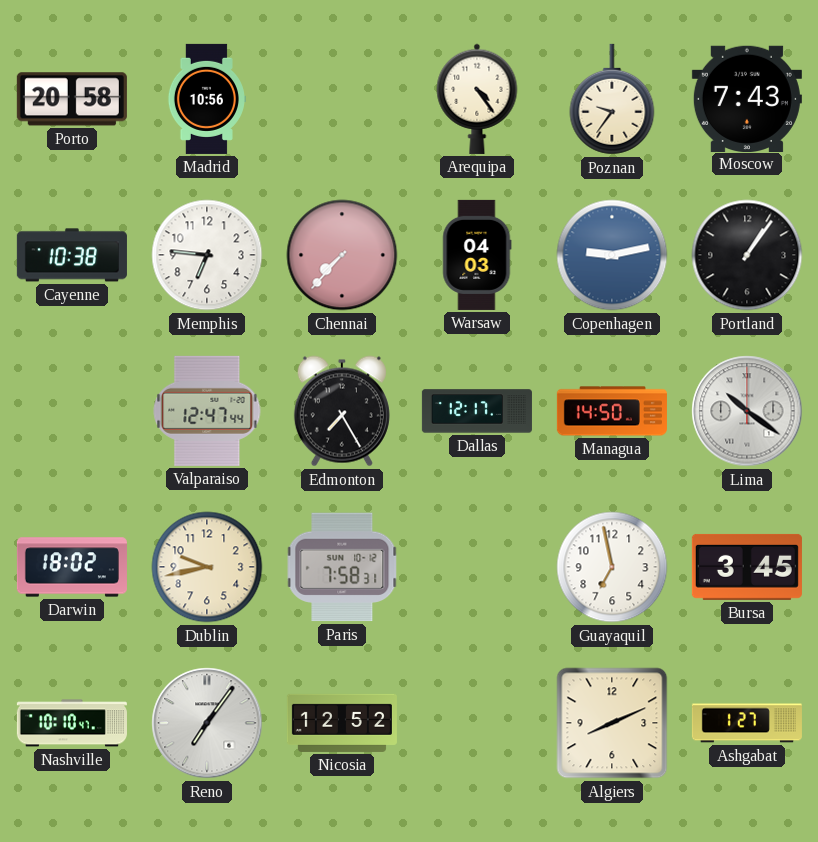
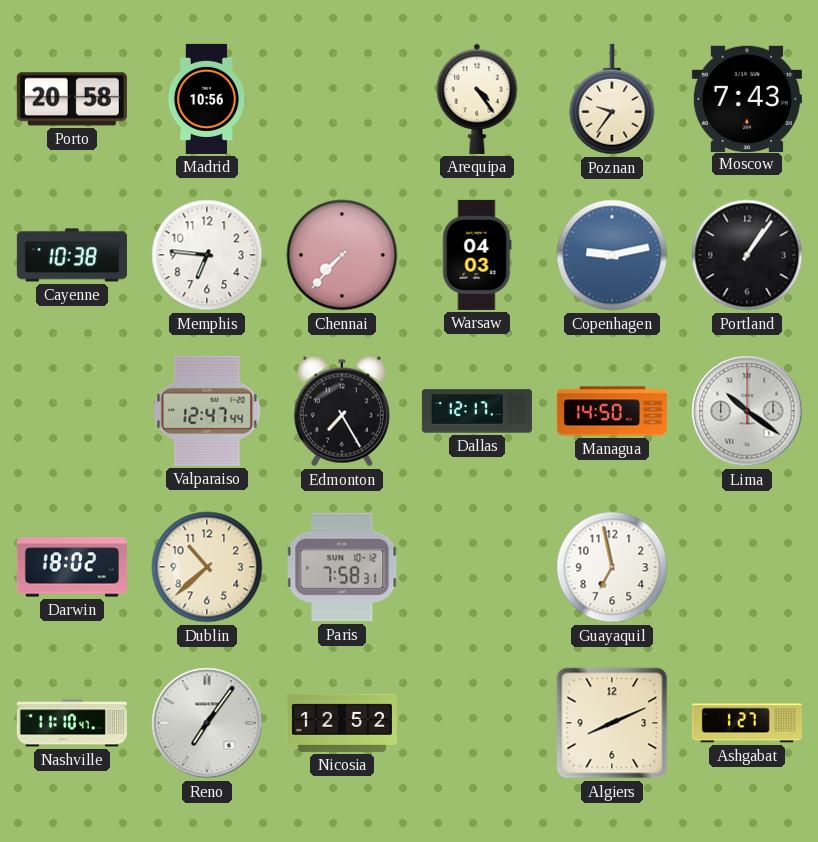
Dublin: 9:43 -> 10:38 (207, 567)
Bursa: 3:45 -> none (747, 567)
Nashville: 10:10 -> 11:10 (72, 723)
